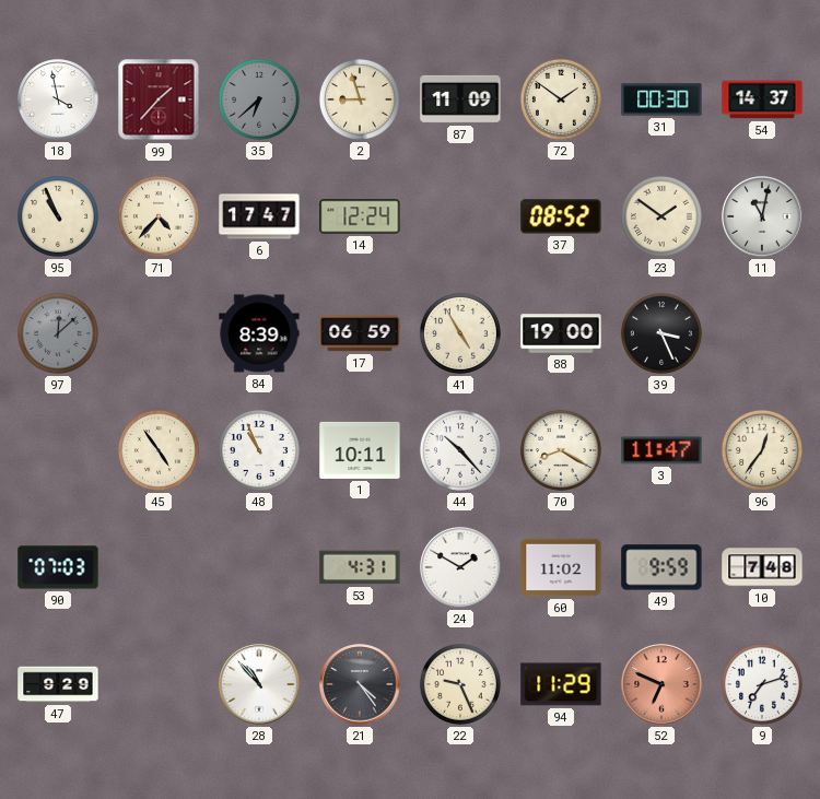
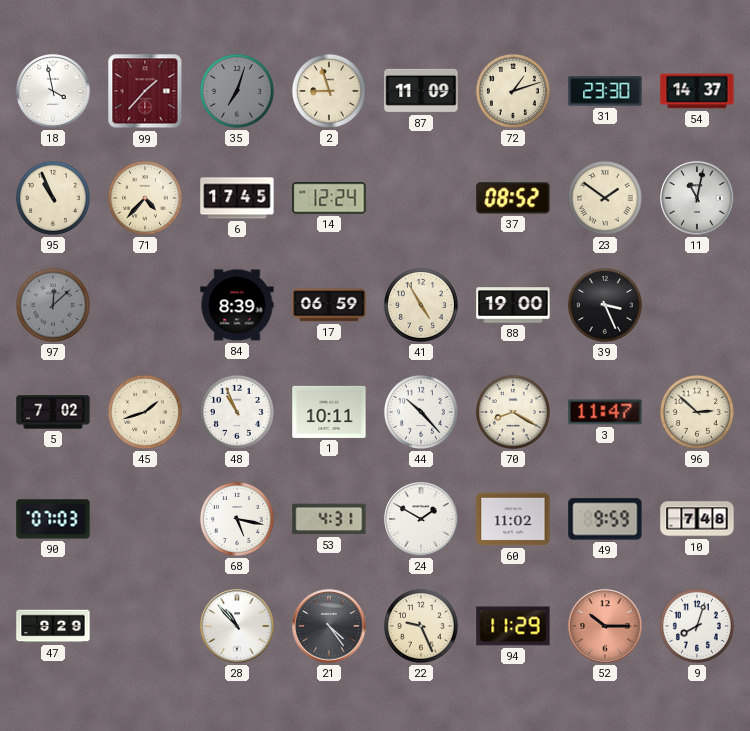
35: 6:38 -> 7:03 (237, 91)
72: 1:51 -> 1:12 (513, 91)
31: 00:30 -> 23:30 (605, 91)
6: 17:47 -> 17:45 (237, 198)
5: none -> 7:02 (53, 412)
45: 4:54 -> 1:42 (145, 412)
96: 12:36 -> 2:52 (697, 412)
68: none -> 5:17 (237, 519)
52: 6:49 -> 10:15 (605, 626)
9: 7:12 -> 8:03 (697, 626)
